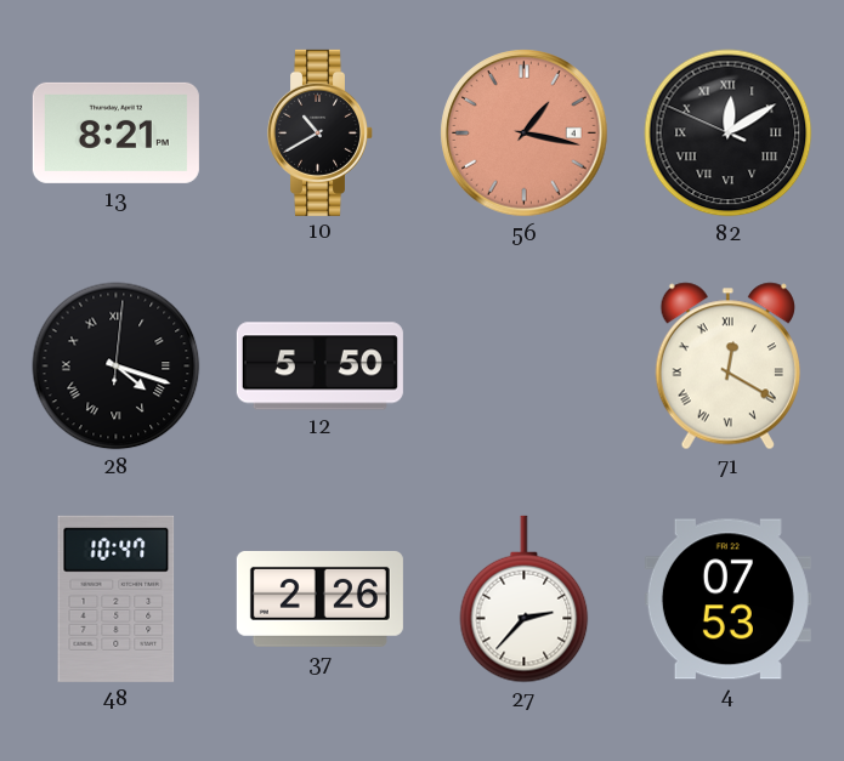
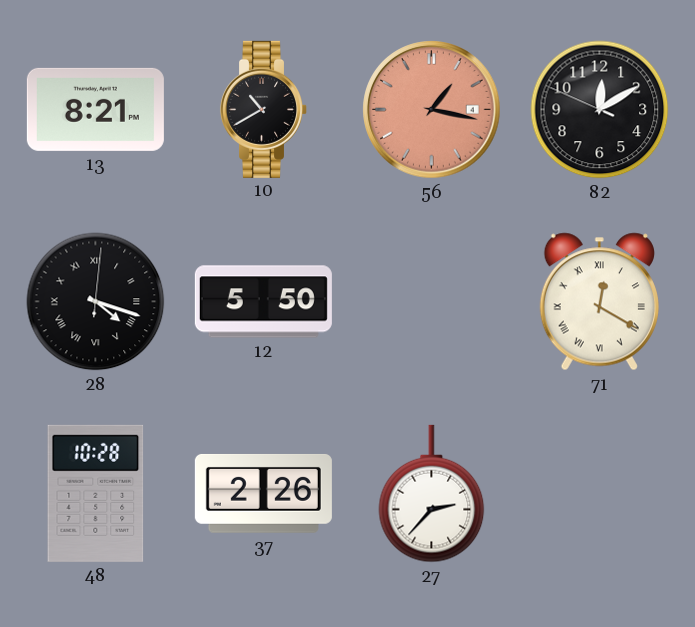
82 numerals: Roman -> Arabic (600, 110)
48: 10:47 -> 10:28 (96, 493)
4: 07:53 -> none (727, 600)
